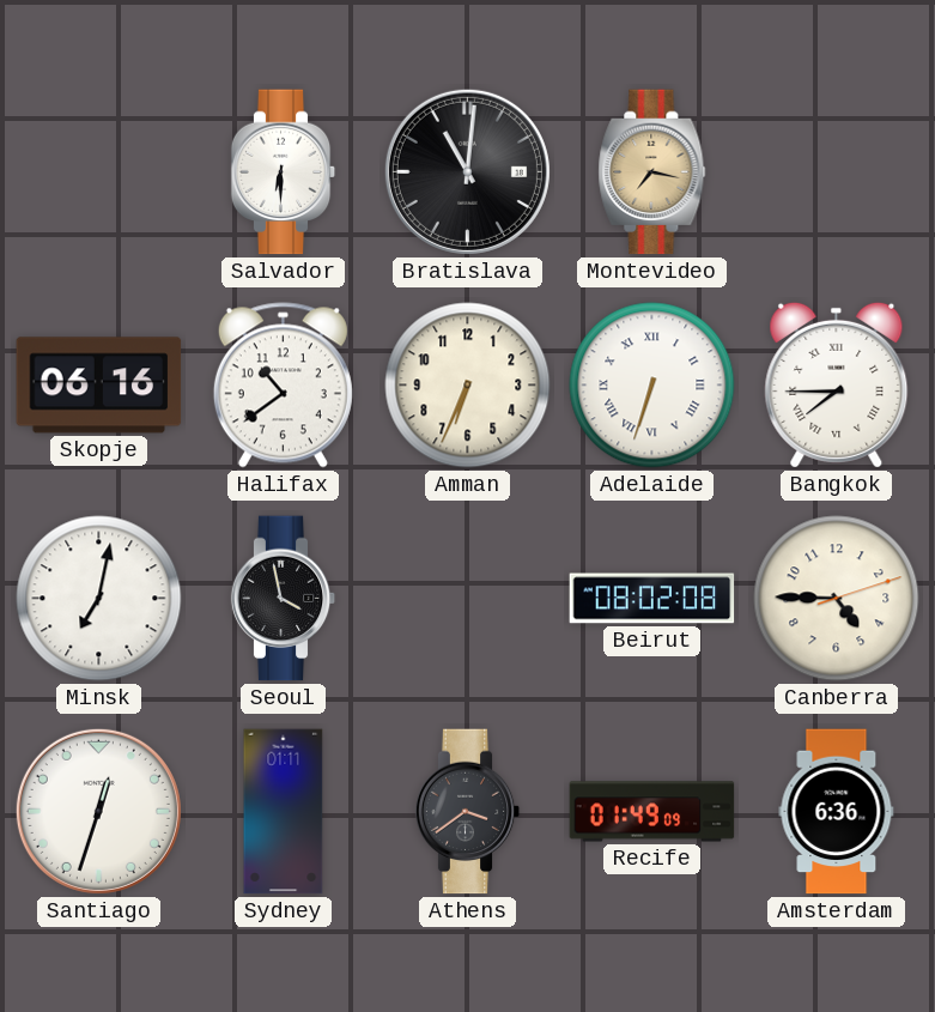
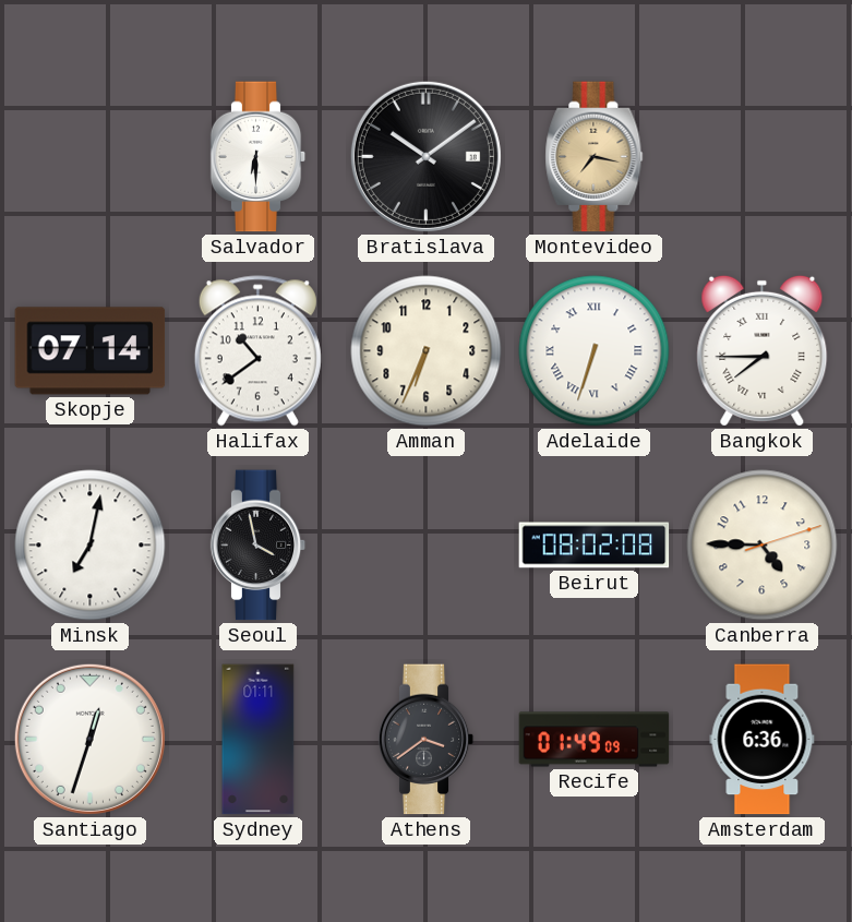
Bratislava: 11:01 -> 10:09 (425, 156)
Skopje: 06:16 -> 07:14 (91, 351)
